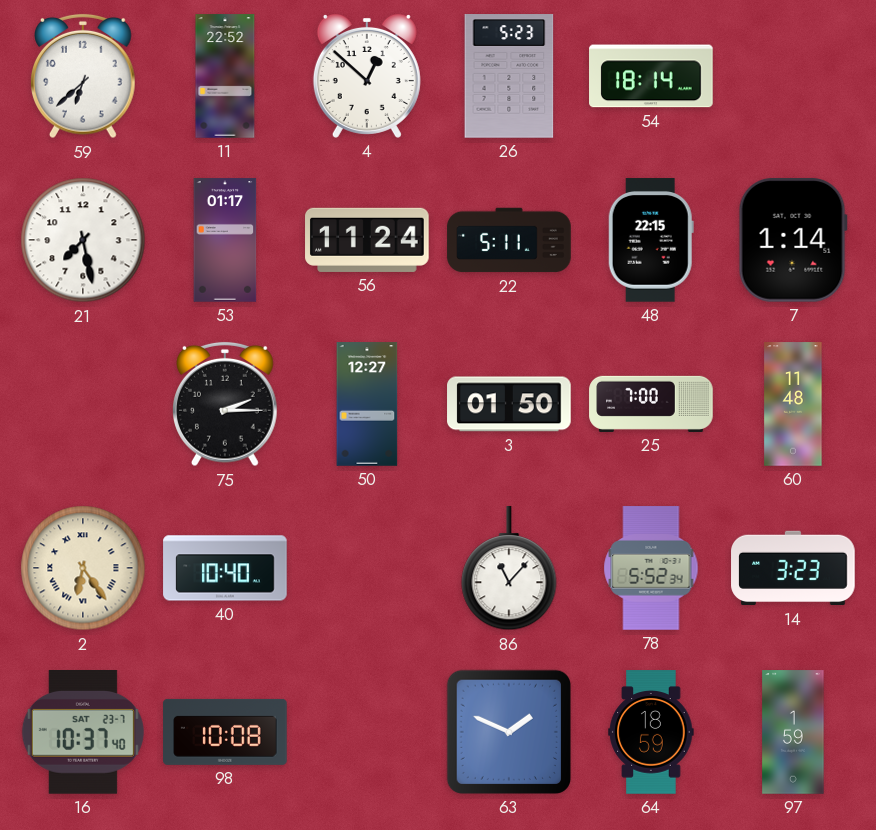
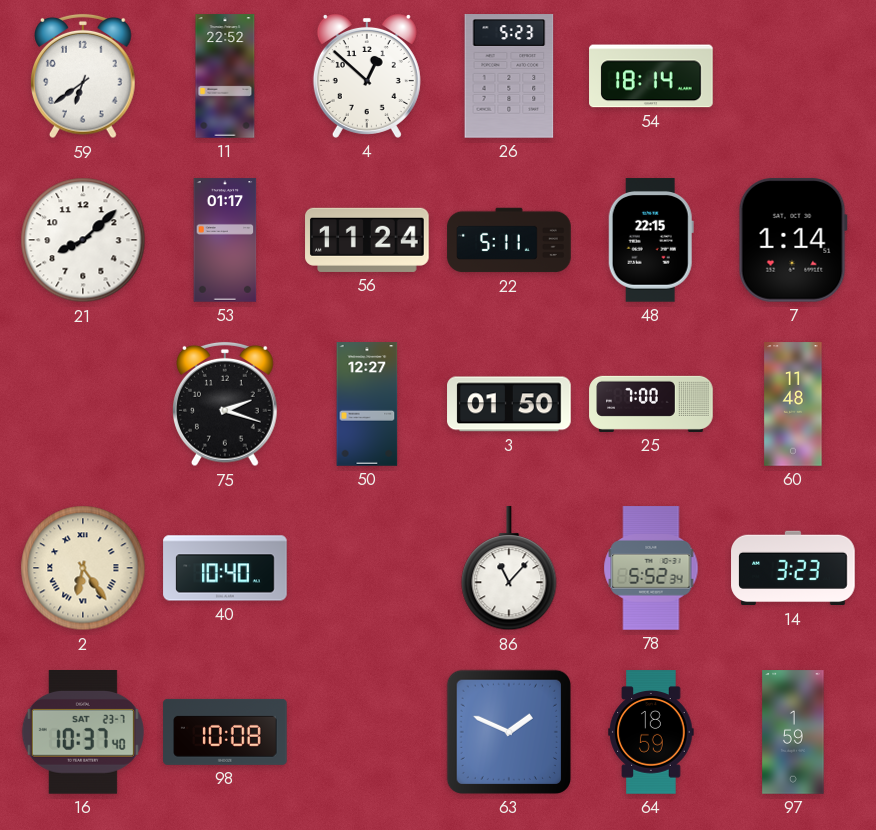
59: 6:38 -> 6:39 (84, 76)
21: 7:28 -> 8:08 (83, 240)
75: 2:15 -> 2:18 (226, 404)
